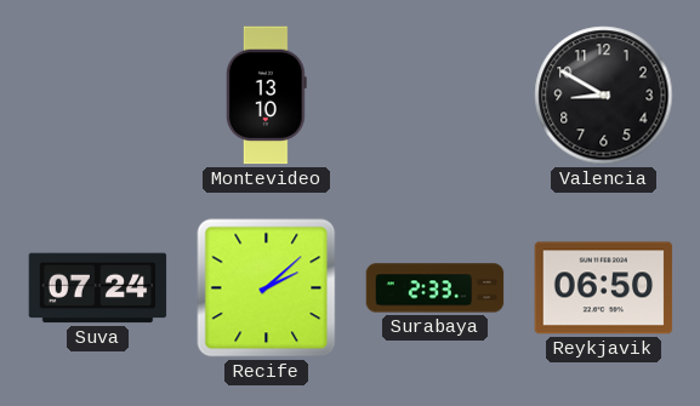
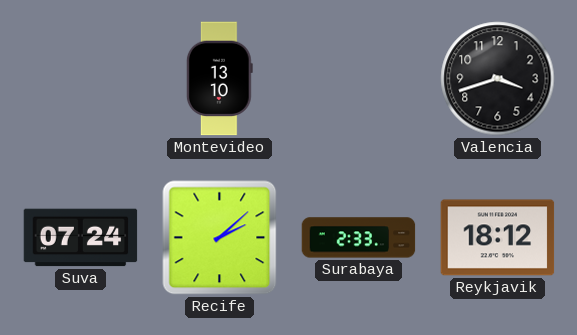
Valencia: 8:50 -> 3:42 (498, 79)
Reykjavik: 06:50 -> 18:12 (498, 238)
